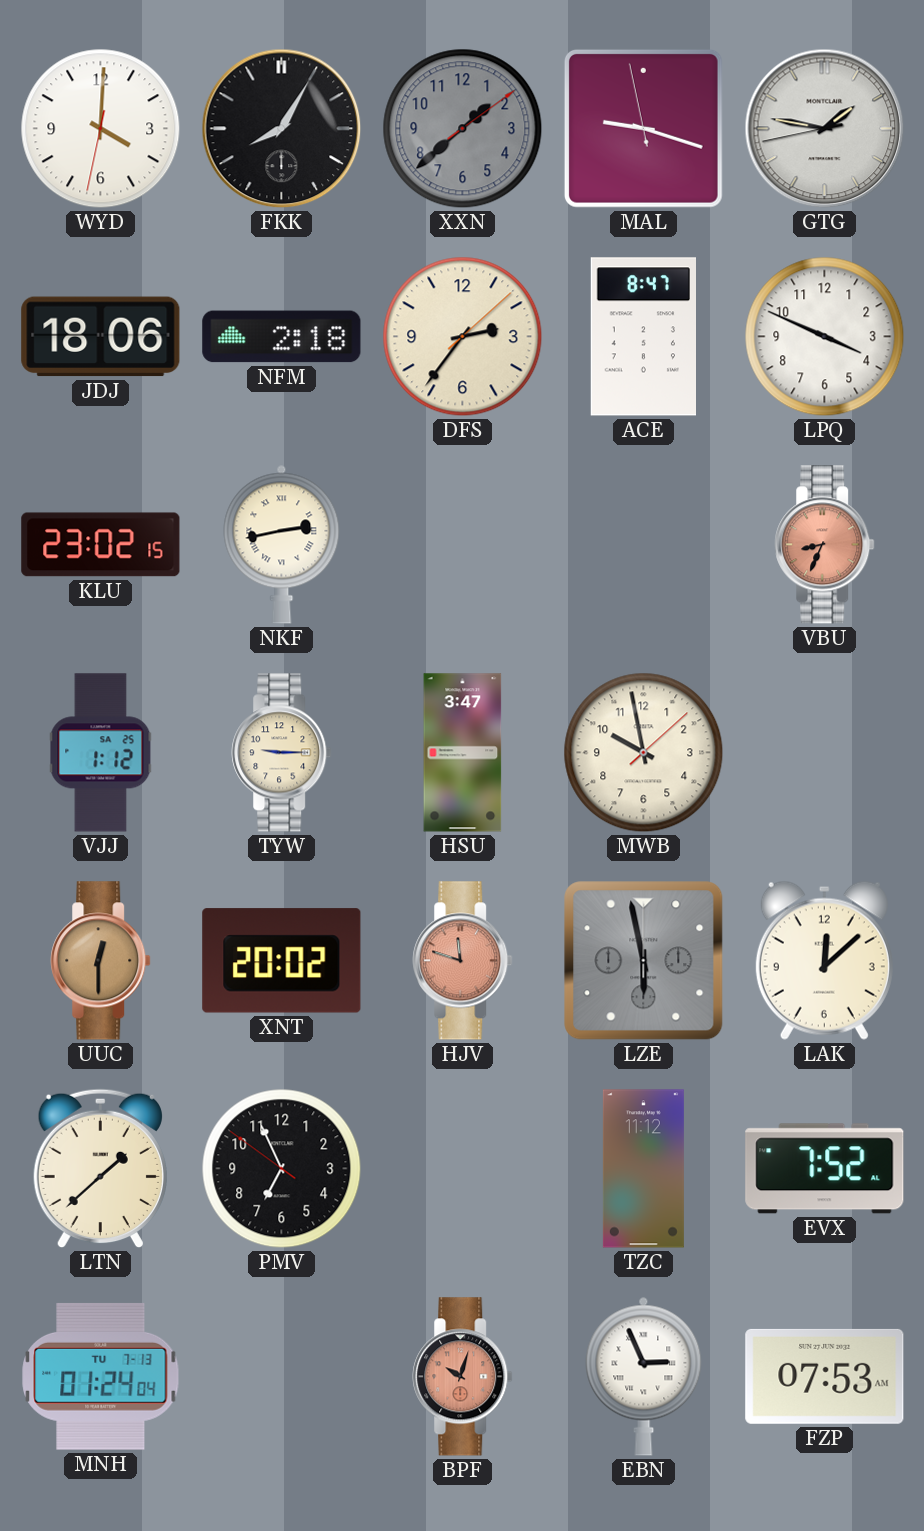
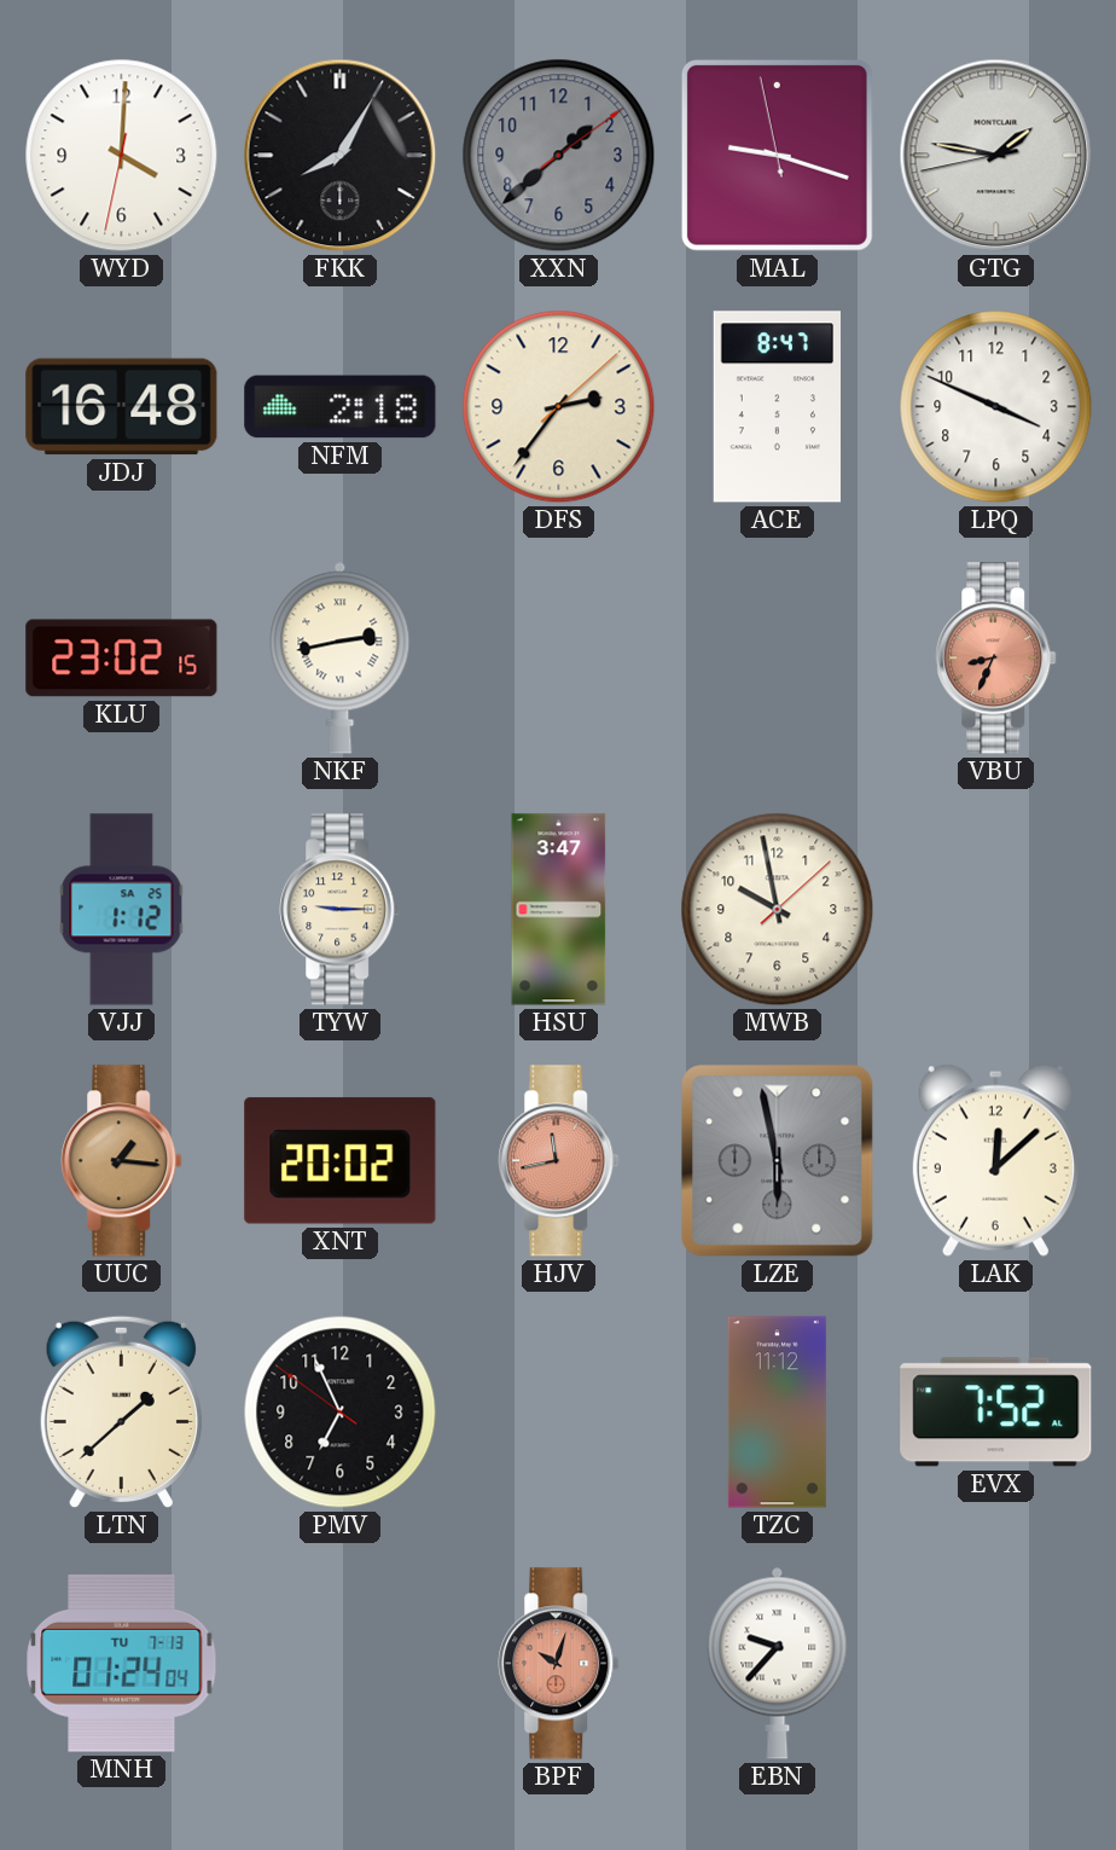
JDJ: 18:06 -> 16:48 (122, 407)
UUC: 12:30 -> 1:16 (122, 1161)
HJV: 11:48 -> 11:43 (559, 1161)
EBN: 2:56 -> 9:37 (778, 1663)
FZP: 07:53 -> none (825, 1376)
